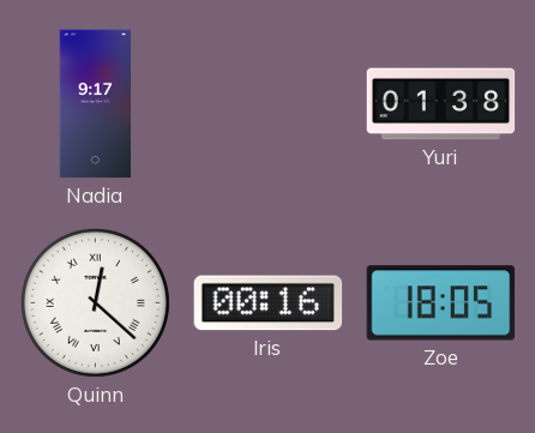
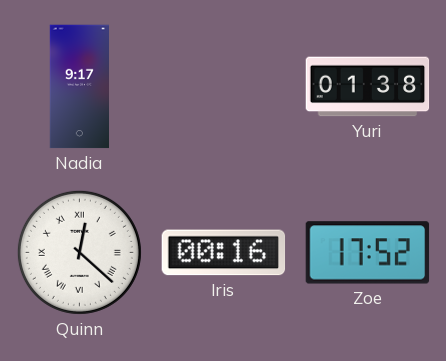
Zoe: 18:05 -> 17:52 (368, 253)
